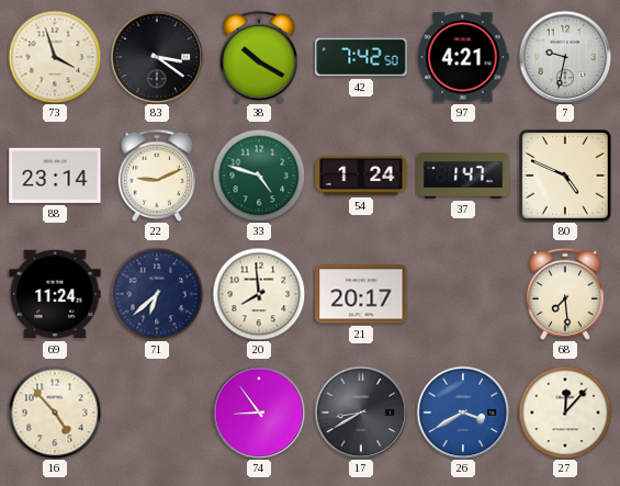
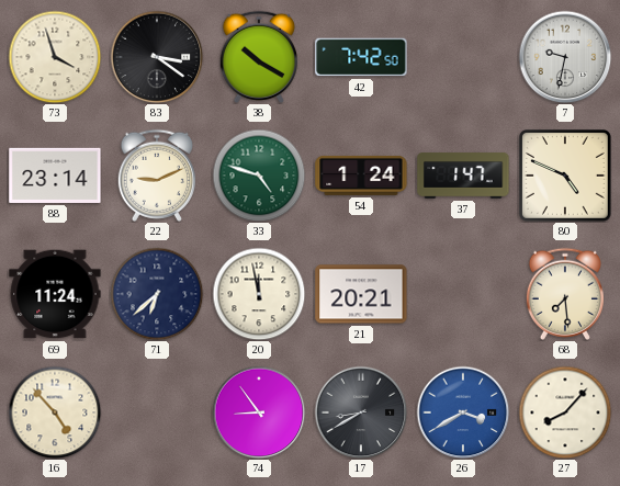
97: 4:21 -> none (463, 57)
20: 7:59 -> 11:58 (259, 294)
21: 20:17 -> 20:21 (361, 294)
27: 12:07 -> 8:07 (565, 412)
